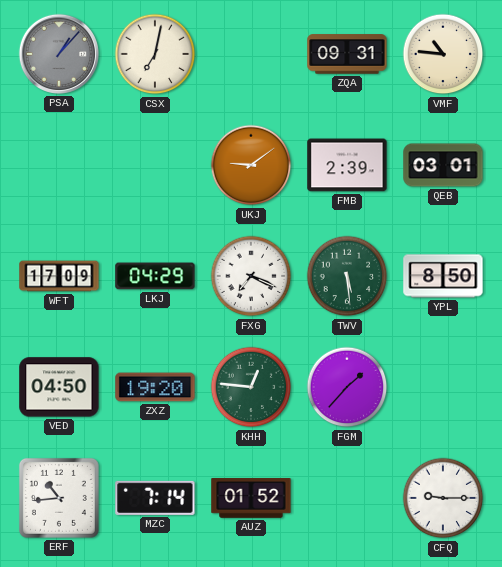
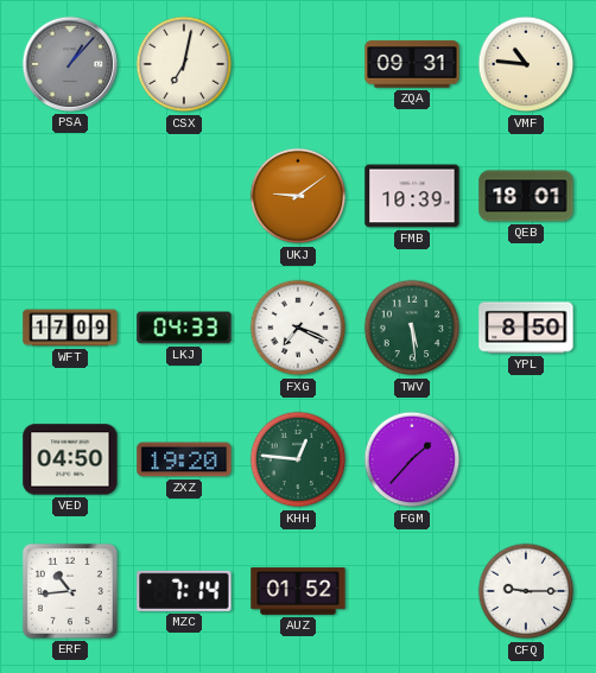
FMB: 2:39 -> 10:39 (412, 196)
QEB: 03:01 -> 18:01 (526, 196)
LKJ: 04:29 -> 04:33 (184, 328)
